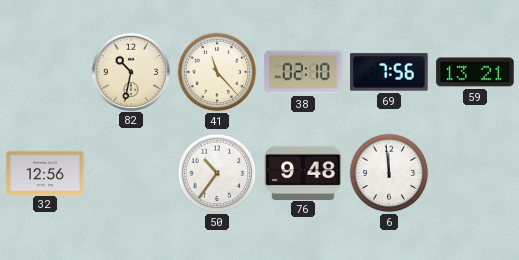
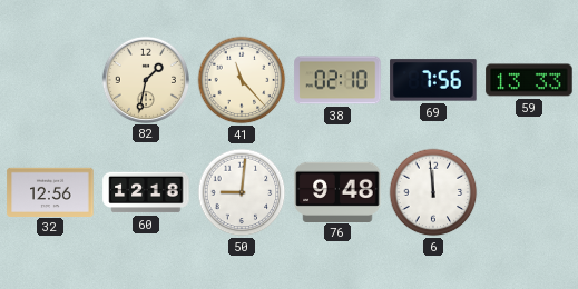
82: 10:32 -> 1:32 (145, 79)
59: 13:21 -> 13:33 (529, 80)
60: none -> 12:18 (146, 192)
50: 10:36 -> 9:01 (242, 192)
